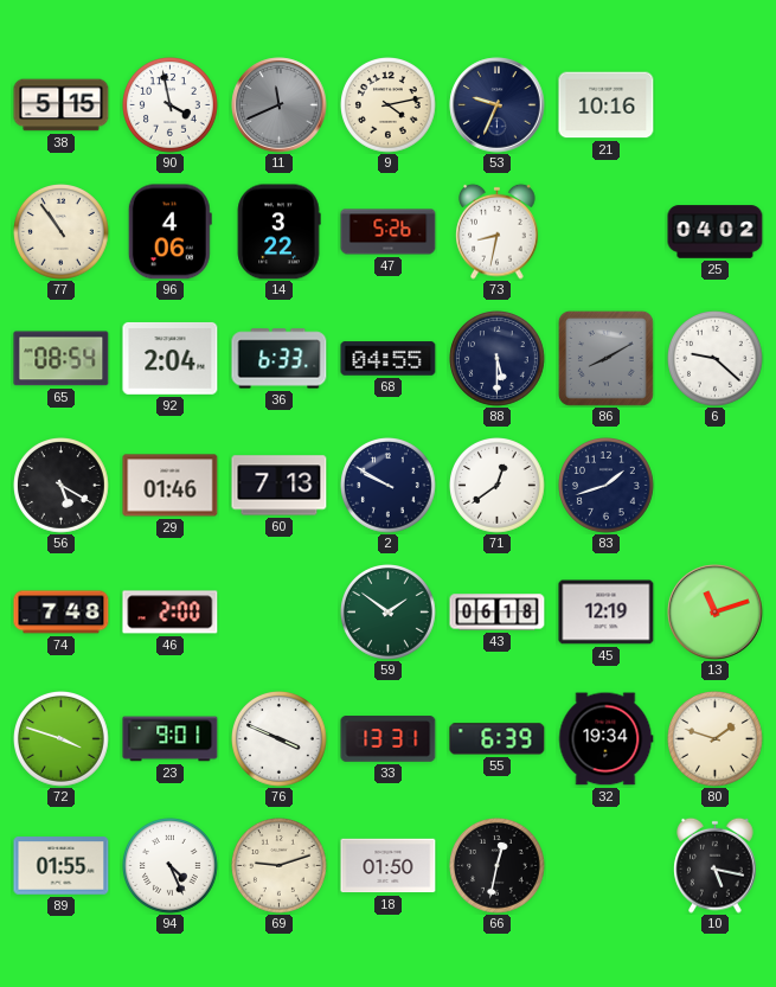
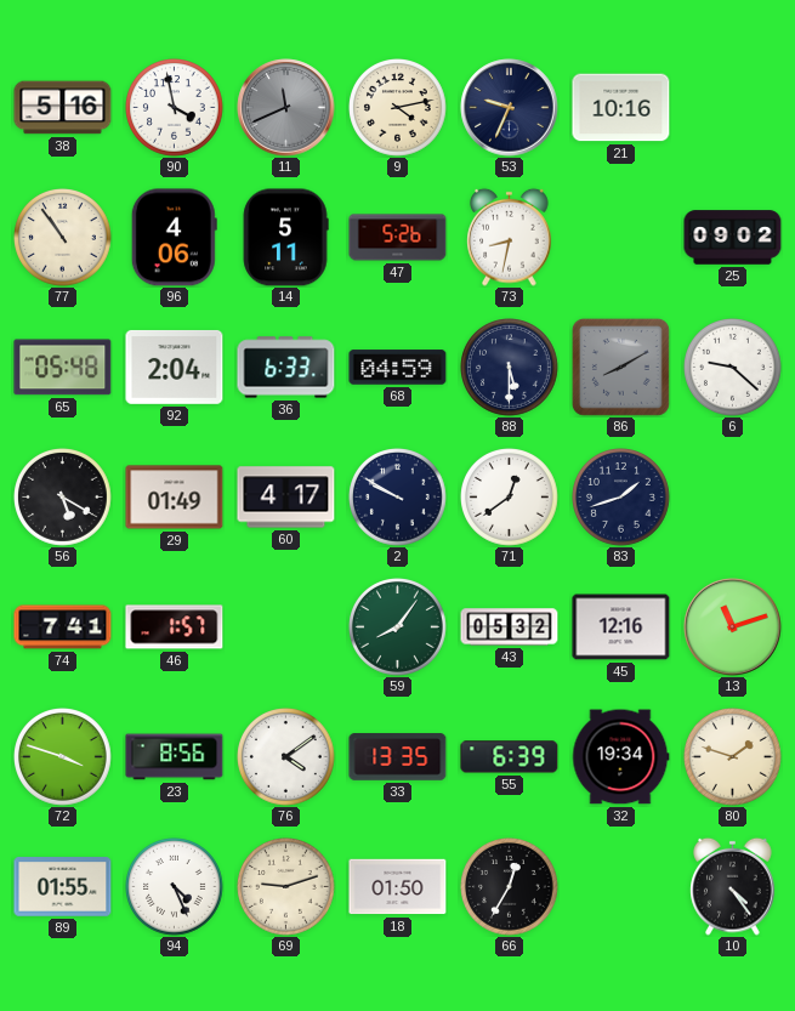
38: 5:15 -> 5:16 (63, 108)
14: 3:22 -> 5:11 (285, 238)
25: 04:02 -> 09:02 (733, 238)
65: 08:54 -> 05:48 (63, 368)
68: 04:55 -> 04:59 (398, 368)
29: 01:46 -> 01:49 (175, 498)
60: 7:13 -> 4:17 (286, 498)
74: 7:48 -> 7:41 (63, 627)
46: 2:00 -> 1:57 (175, 627)
59: 1:51 -> 8:06 (398, 627)
43: 06:18 -> 05:32 (510, 627)
45: 12:19 -> 12:16 (621, 627)
23: 9:01 -> 8:56 (175, 757)
76: 3:49 -> 4:09 (286, 757)
33: 13:31 -> 13:35 (398, 757)
66: 12:32 -> 12:35 (510, 887)
10: 5:17 -> 4:24 (733, 886)
